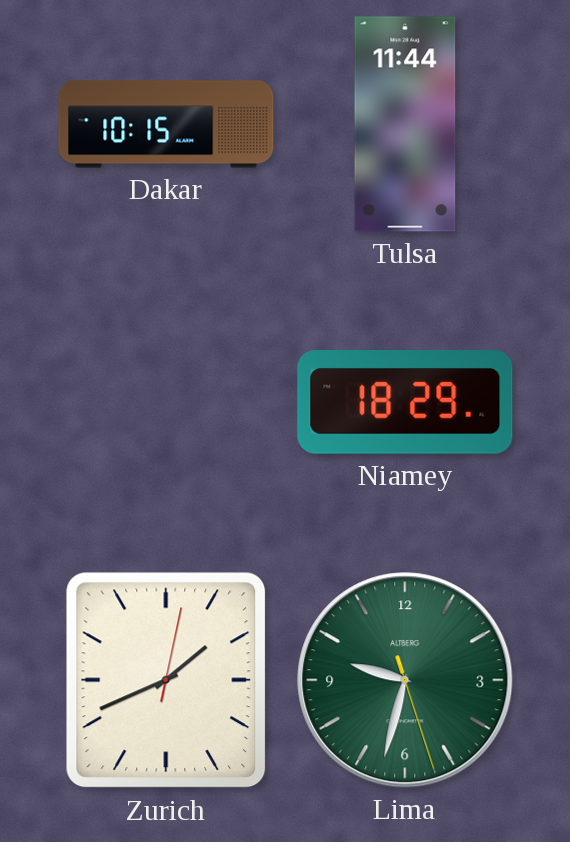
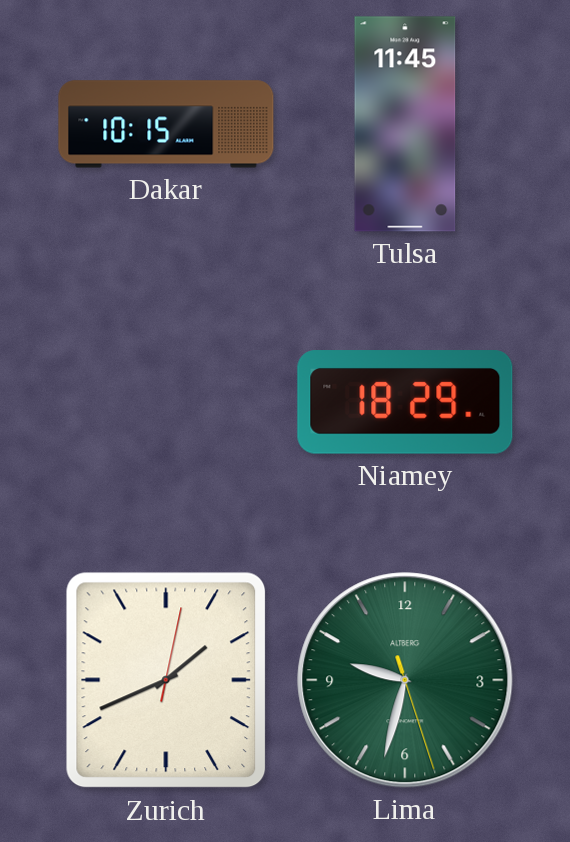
Tulsa: 11:44 -> 11:45 (405, 124)
